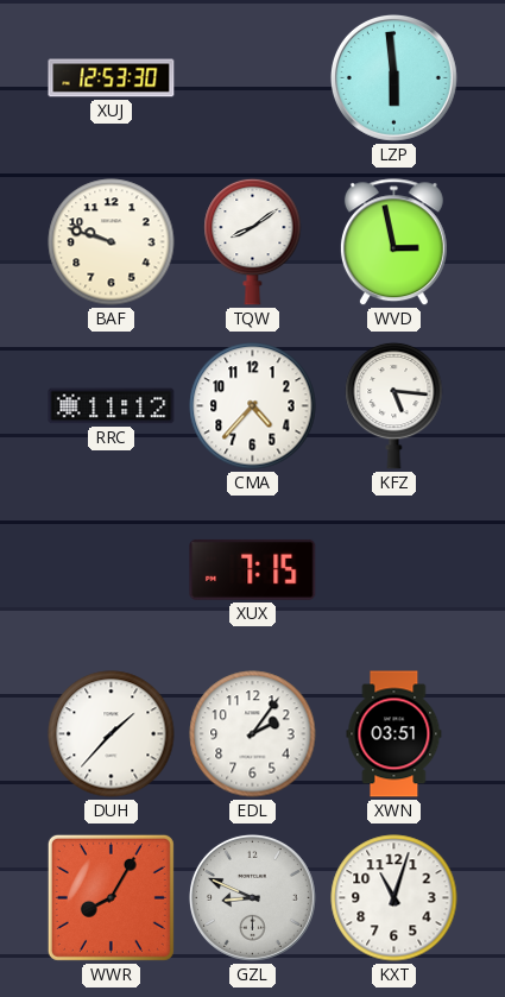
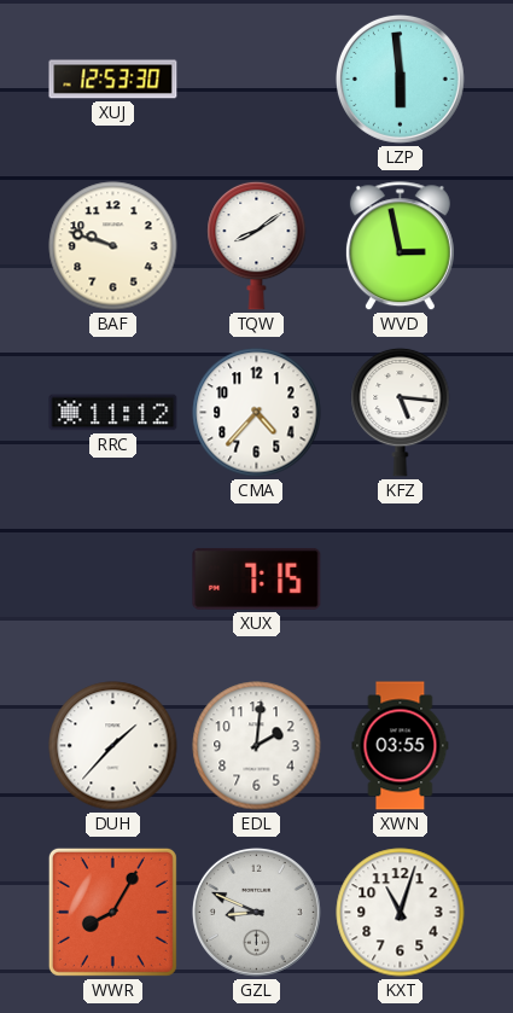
EDL: 2:06 -> 2:01 (257, 746)
XWN: 03:51 -> 03:55 (401, 746)
